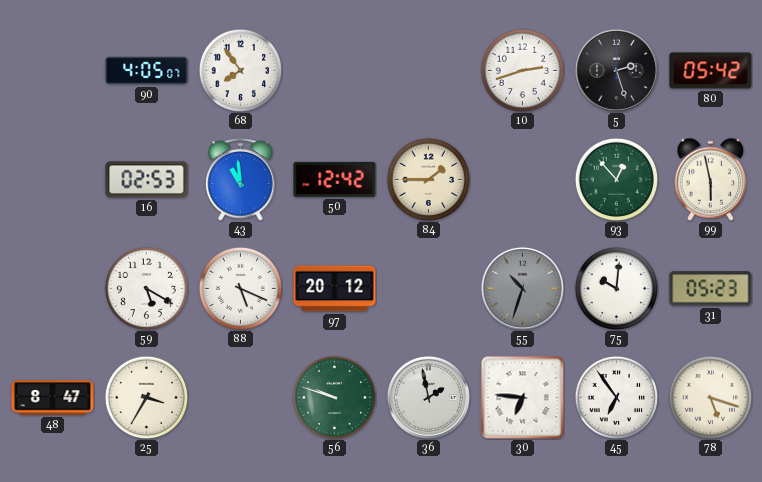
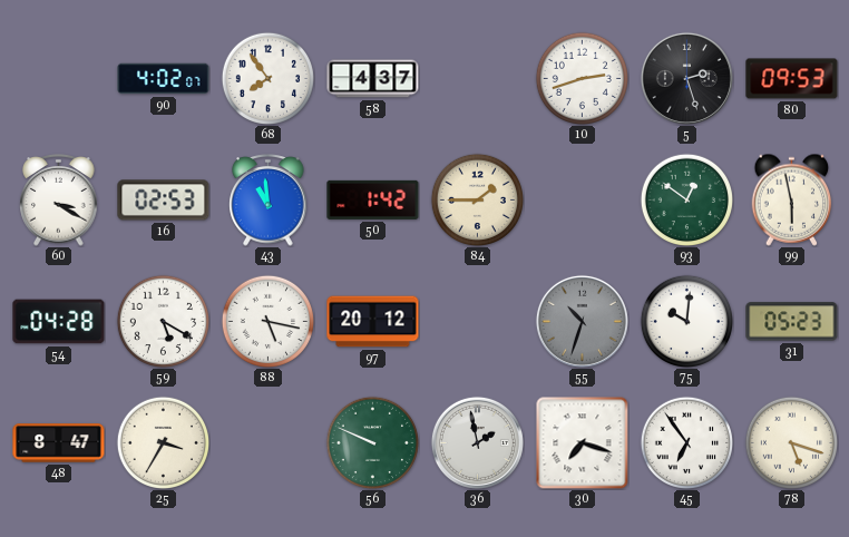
90: 4:05 -> 4:02 (164, 79)
58: none -> 4:37 (373, 79)
80: 05:42 -> 09:53 (792, 79)
60: none -> 3:20 (59, 201)
50: 12:42 -> 1:42 (373, 199)
93: 12:53 -> 12:51 (686, 199)
54: none -> 04:28 (59, 322)
88: 5:19 -> 5:17 (267, 321)
56: 9:48 -> 9:49 (372, 442)
30: 6:46 -> 7:18 (582, 443)
